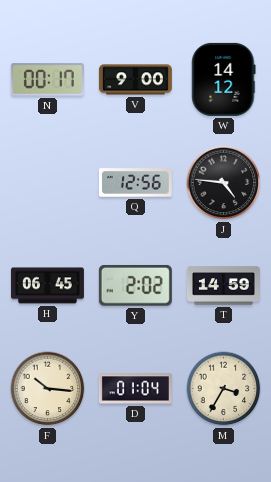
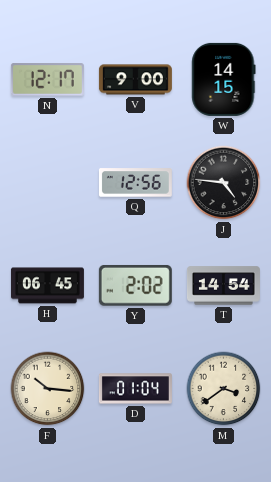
N: 00:17 -> 12:17 (47, 80)
W: 14:12 -> 14:15 (224, 79)
T: 14:59 -> 14:54 (223, 286)
M: 3:35 -> 3:39 (224, 389)
